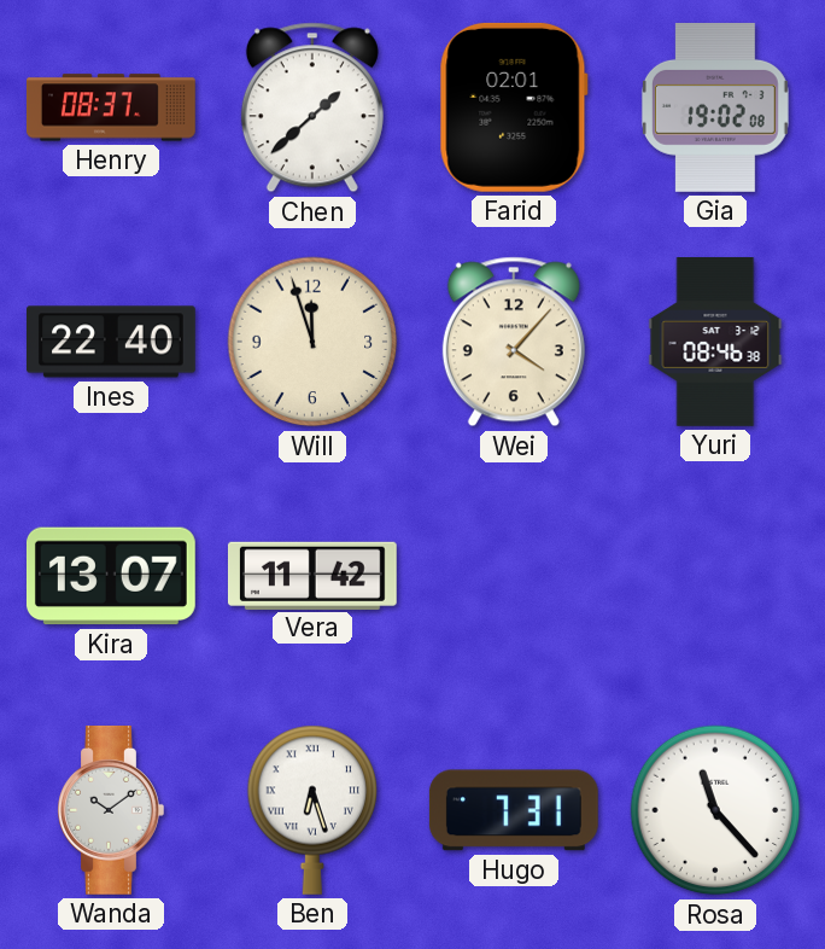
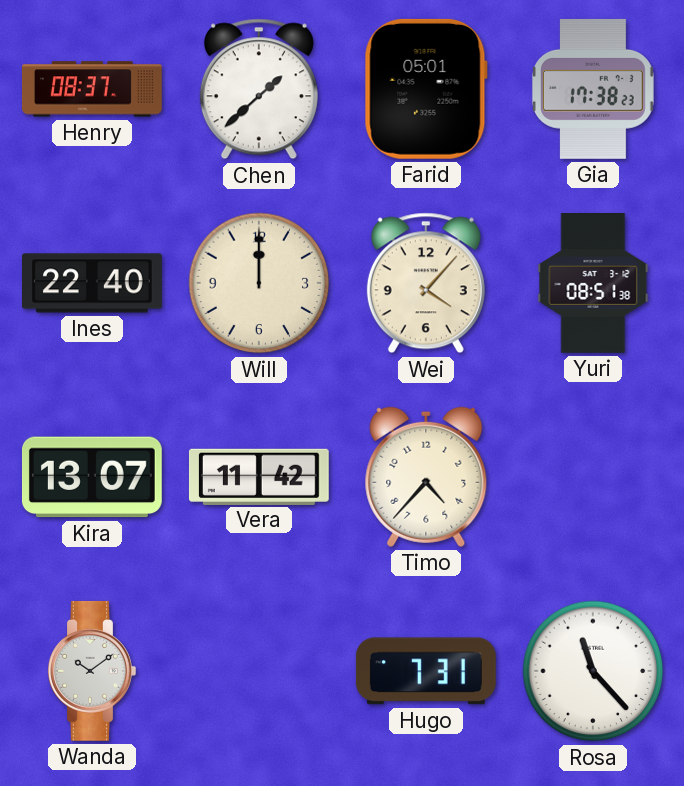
Farid: 02:01 -> 05:01 (426, 89)
Gia: 19:02 -> 17:38 (593, 89)
Will: 11:57 -> 12:00 (259, 283)
Yuri: 08:46 -> 08:51 (593, 284)
Timo: none -> 4:37 (426, 477)
Ben: 6:27 -> none (312, 810)
